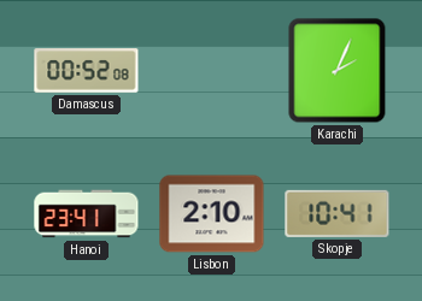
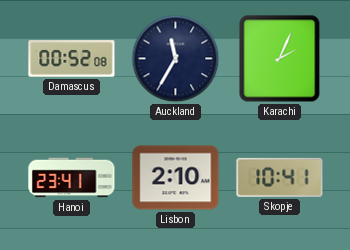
Auckland: none -> 11:35 (176, 59)
